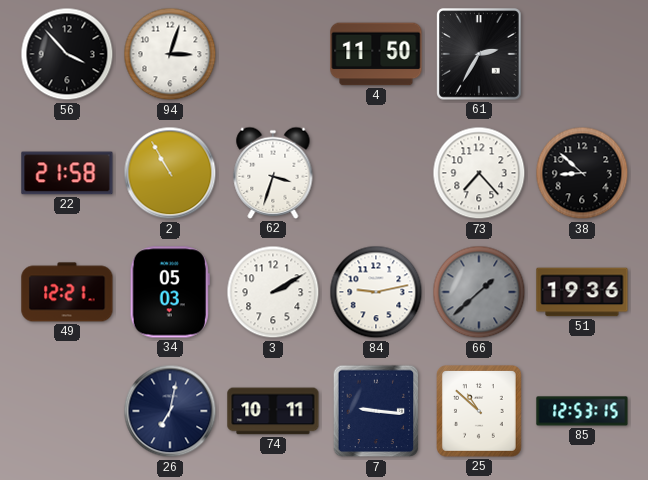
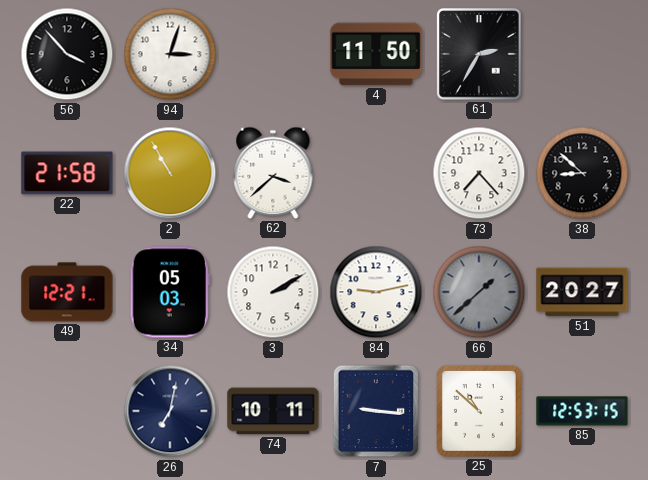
62: 3:33 -> 3:38 (273, 173)
51: 19:36 -> 20:27 (582, 292)
